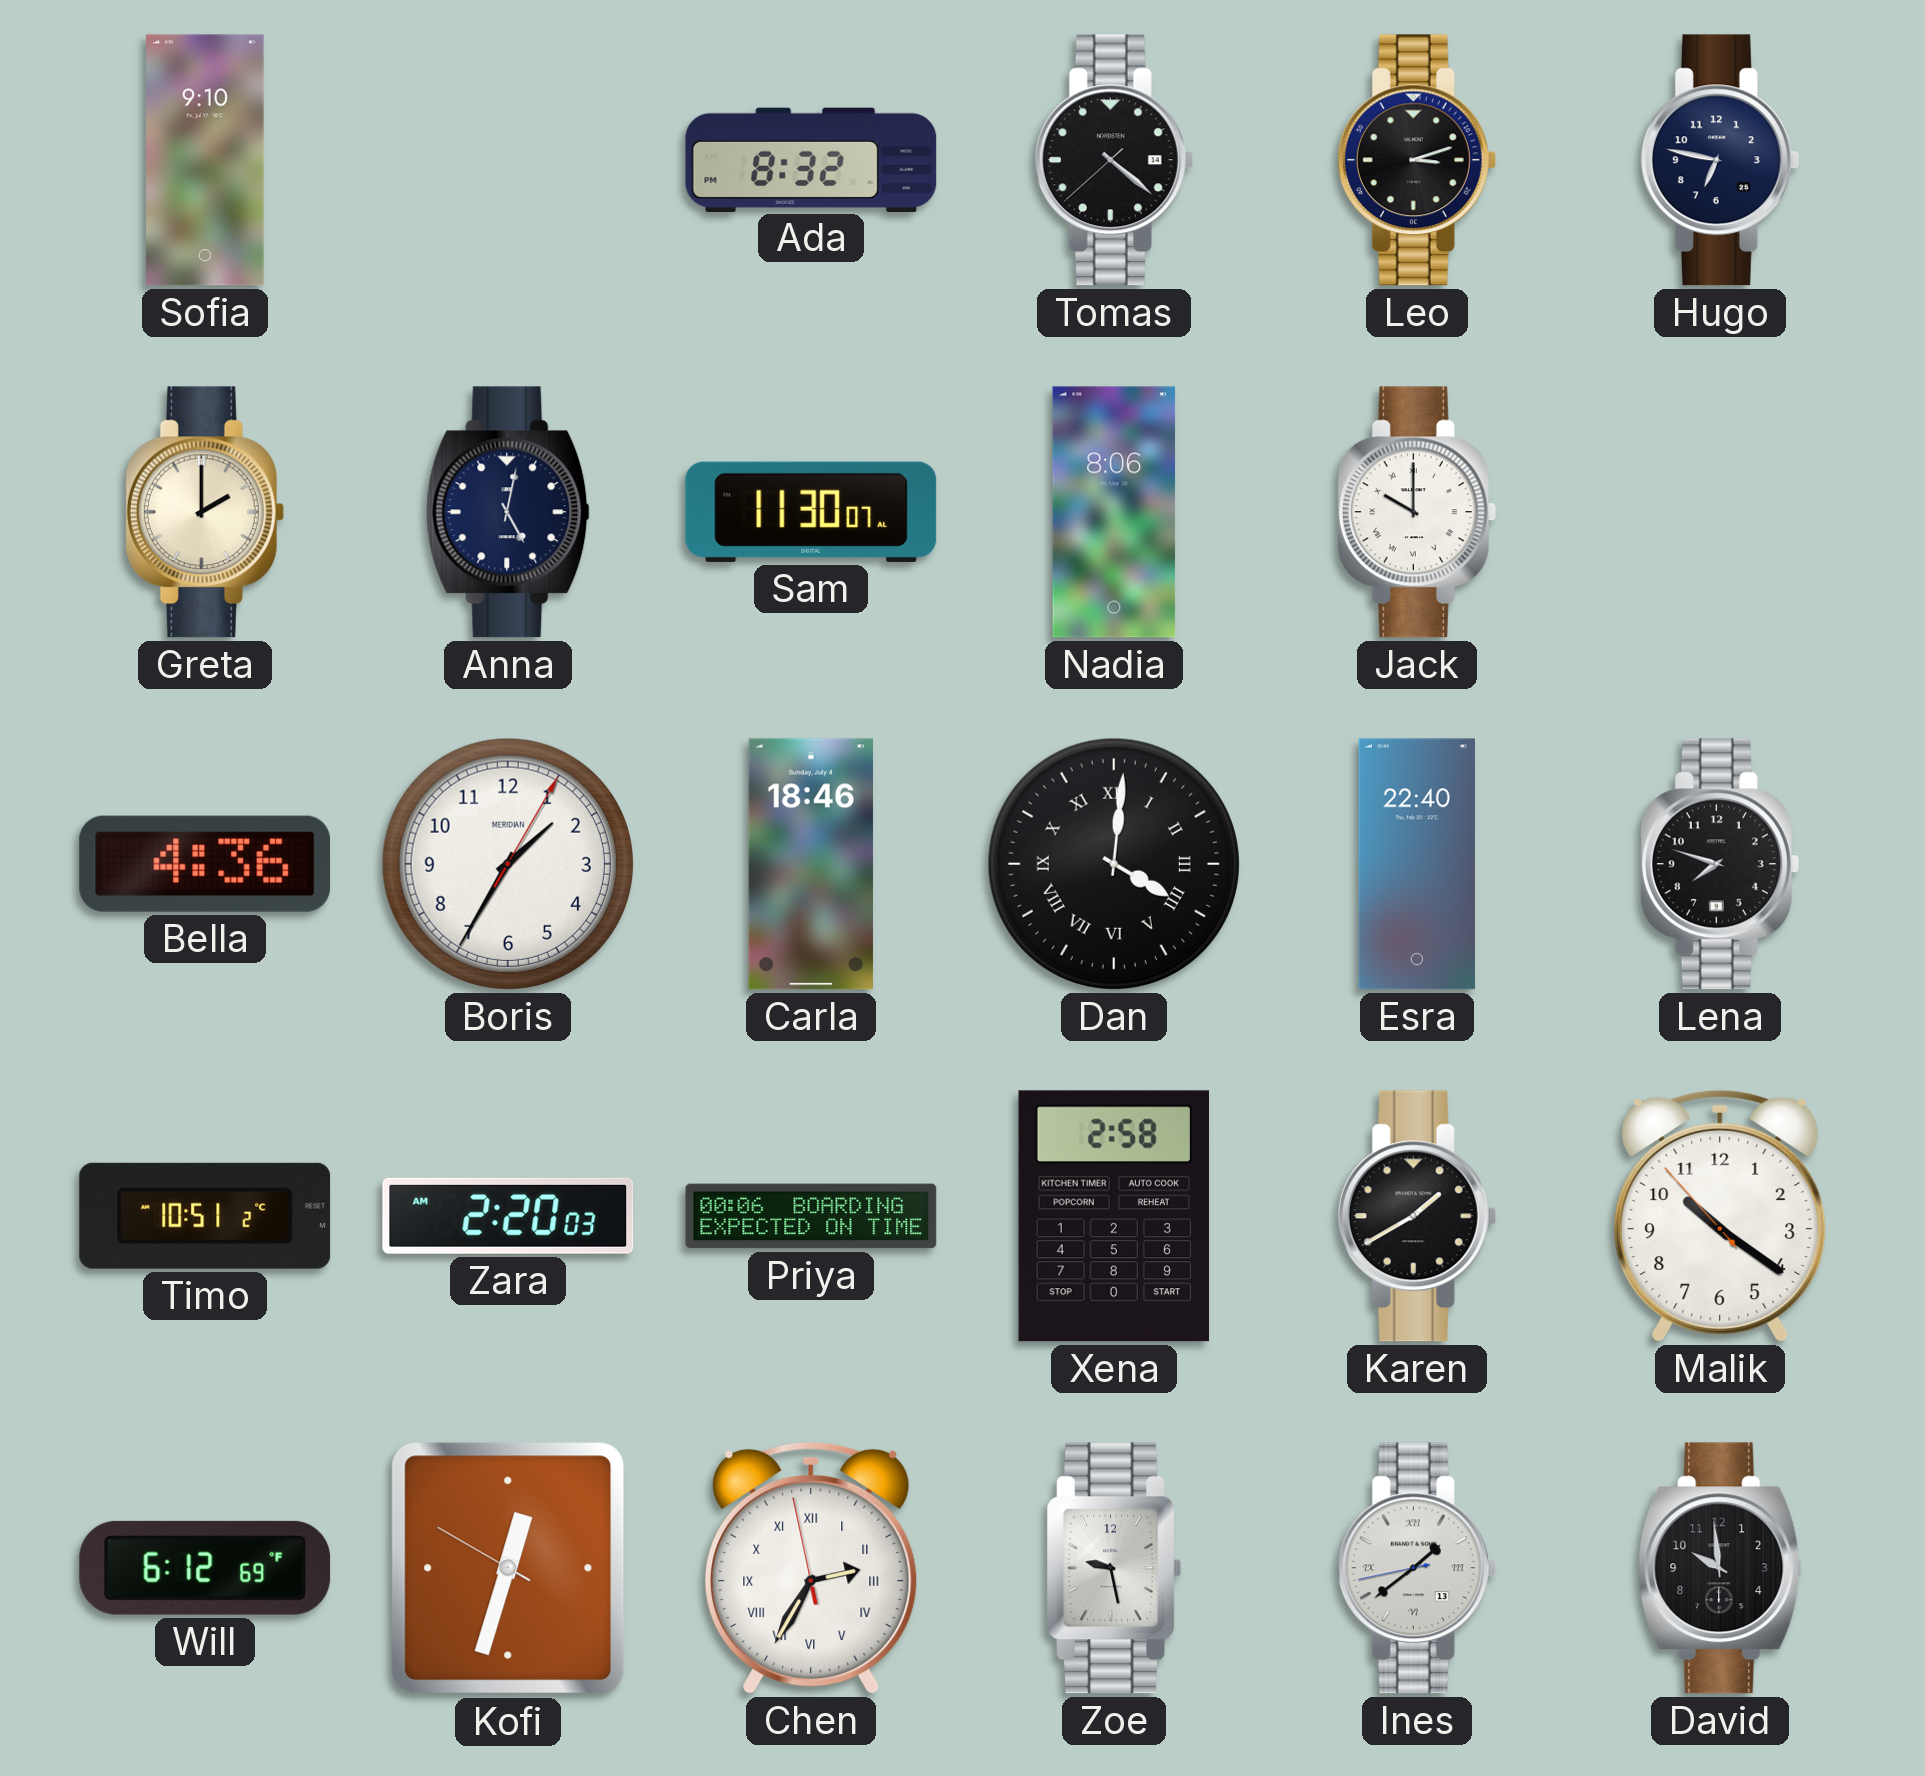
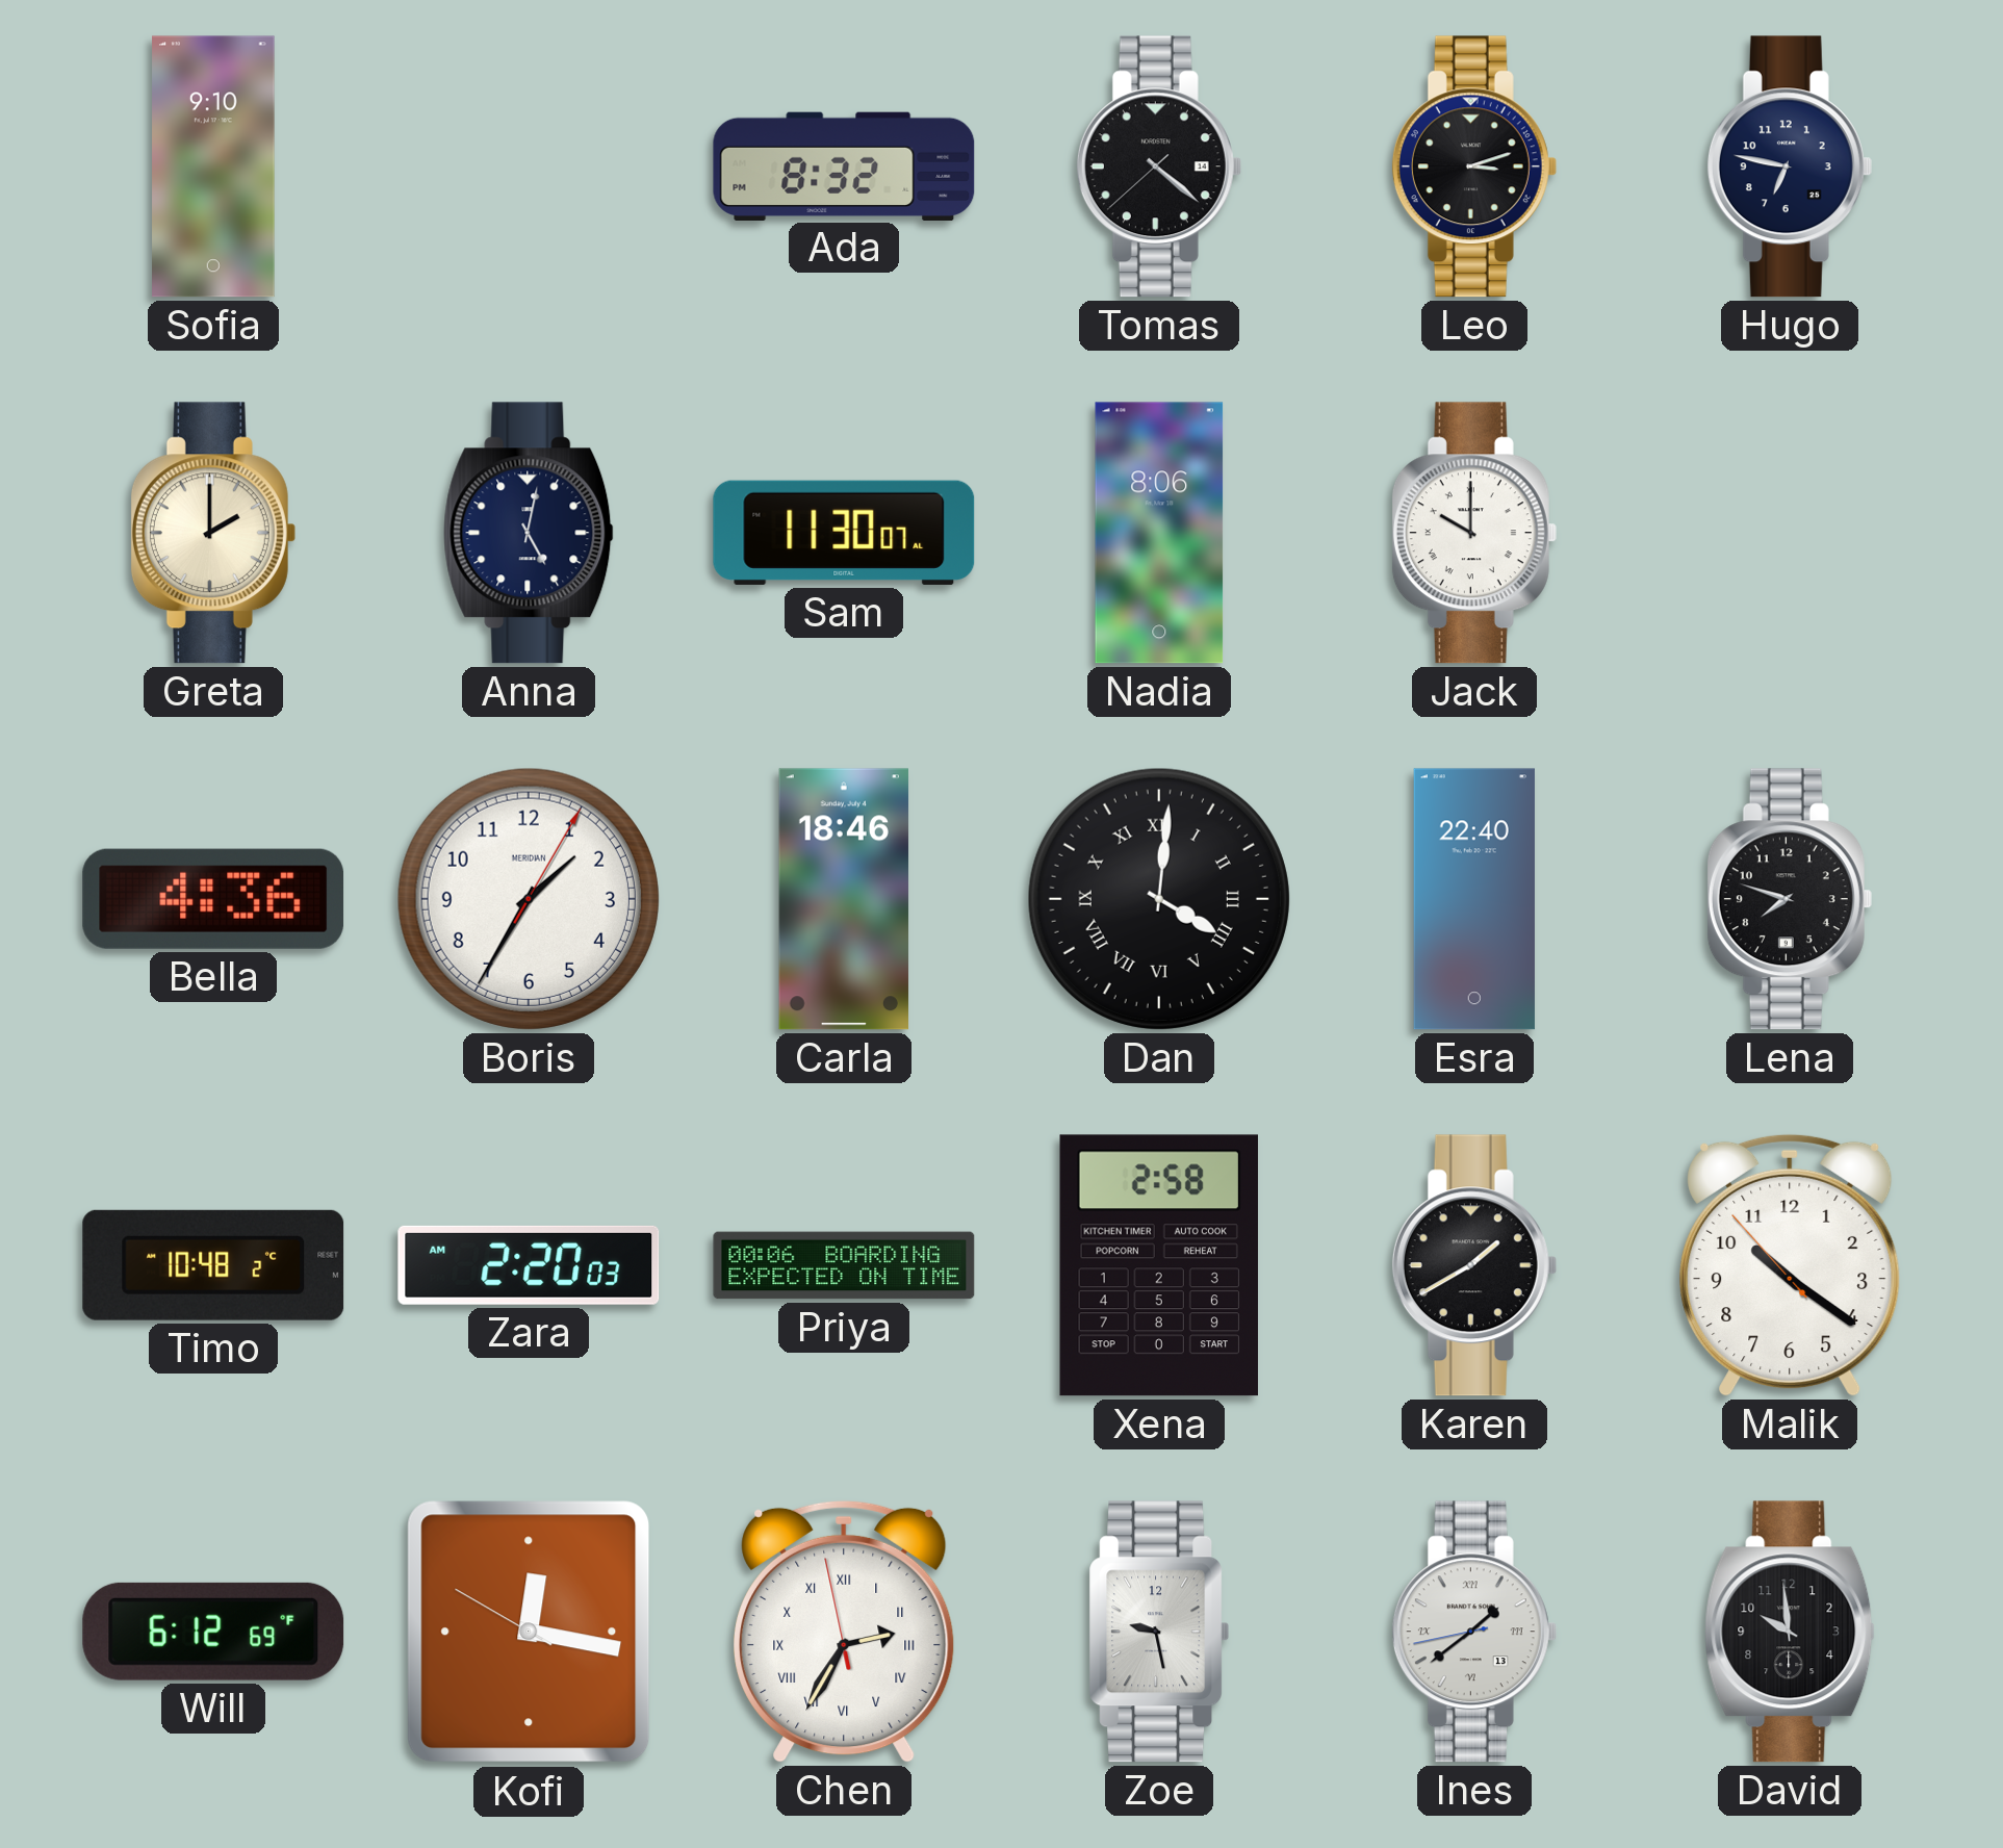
Timo: 10:51 -> 10:48 (213, 1265)
Kofi: 12:32 -> 12:16 (529, 1632)
